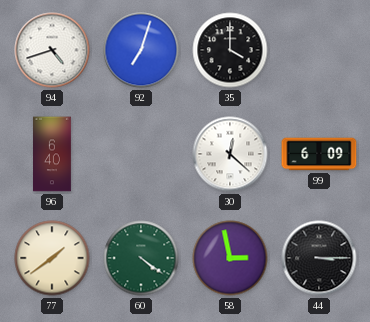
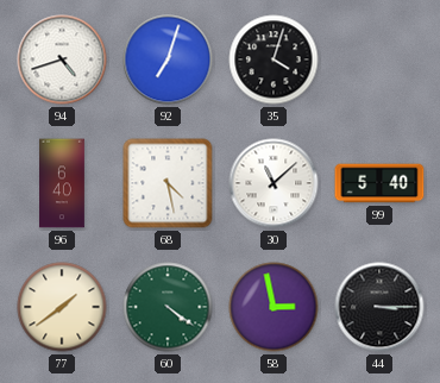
35: 4:00 -> 4:03 (274, 59)
68: none -> 4:28 (168, 183)
30: 12:22 -> 11:08 (274, 183)
99: 6:09 -> 5:40 (379, 183)
